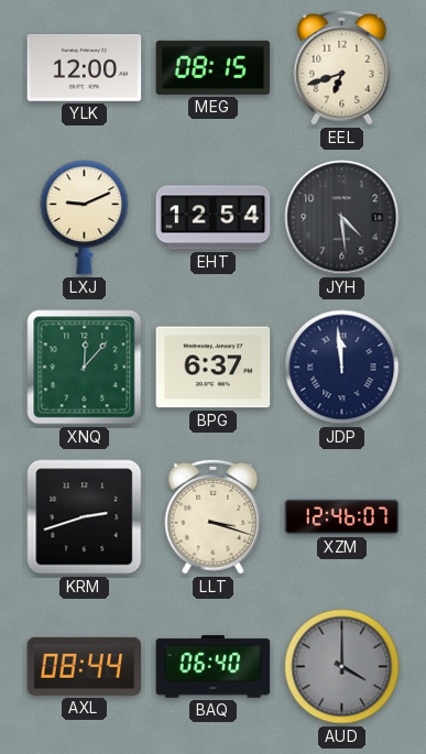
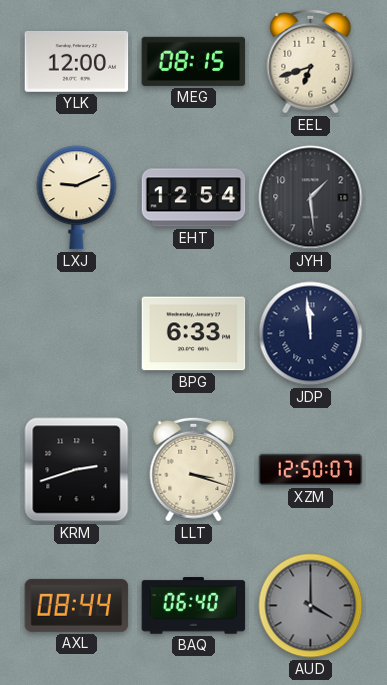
JYH: 4:29 -> 1:29 (311, 198)
XNQ: 12:07 -> none (85, 368)
BPG: 6:37 -> 6:33 (194, 334)
XZM: 12:46 -> 12:50 (311, 470)
